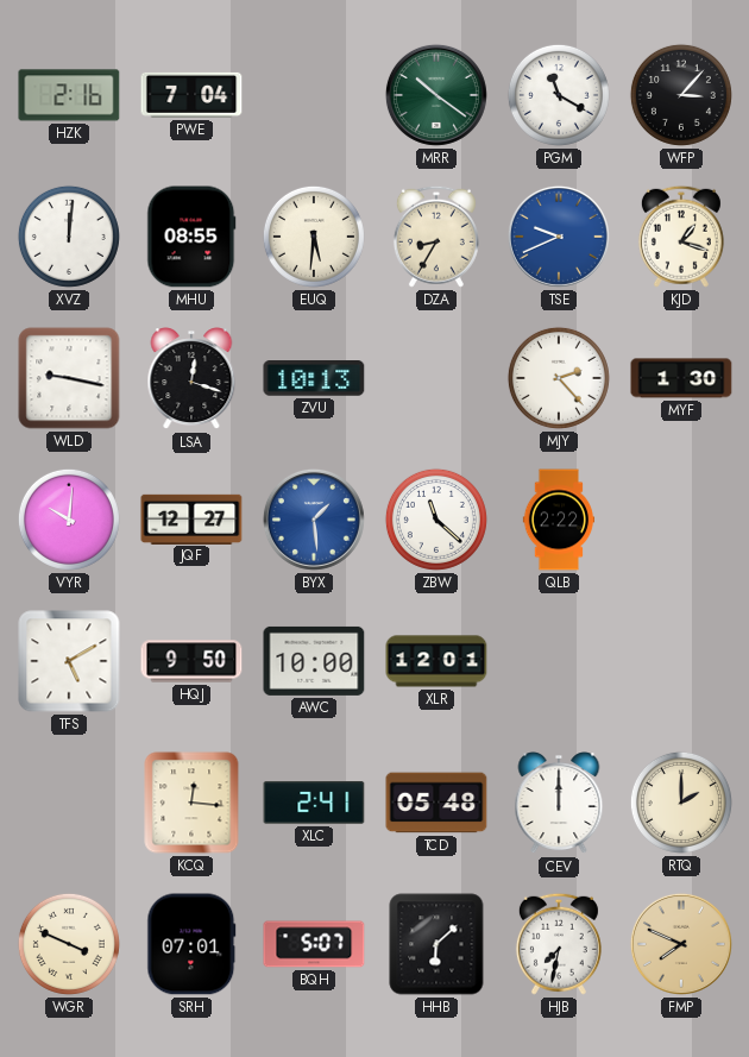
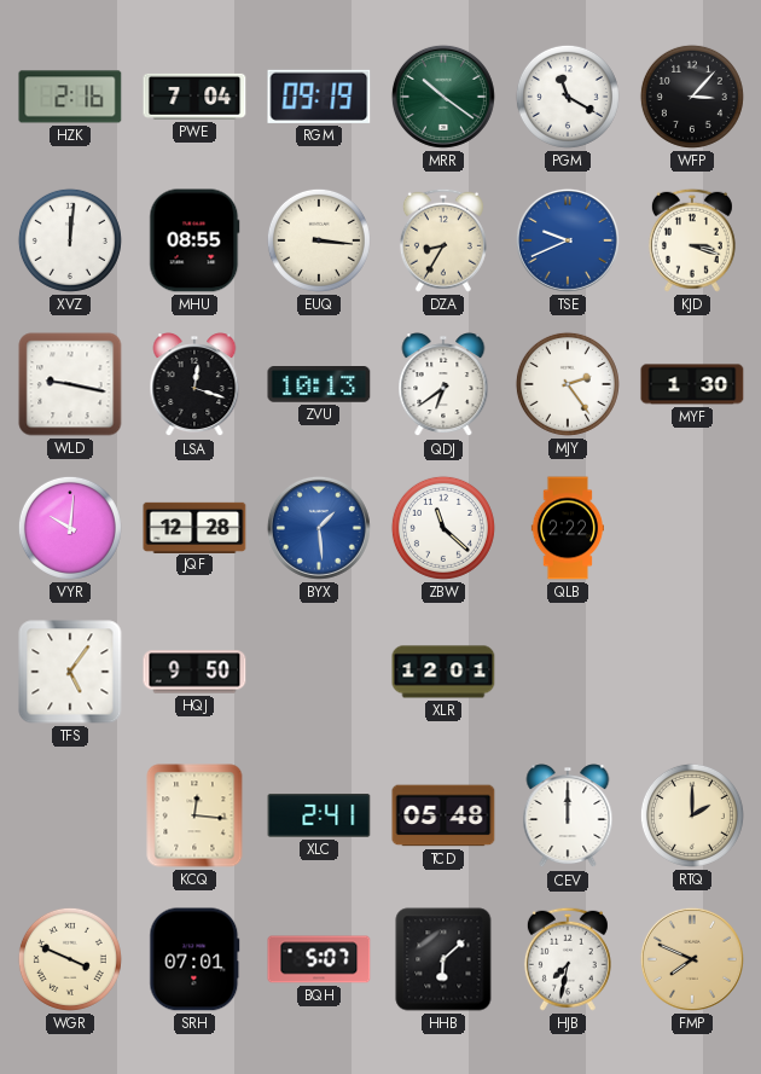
RGM: none -> 09:19 (319, 97)
EUQ: 5:31 -> 3:16 (319, 240)
KJD: 1:18 -> 3:18 (692, 240)
QDJ: none -> 6:39 (443, 385)
MJY: 2:23 -> 2:24 (568, 384)
JQF: 12:27 -> 12:28 (194, 527)
TFS: 5:10 -> 5:06 (70, 672)
AWC: 10:00 -> none (314, 661)
